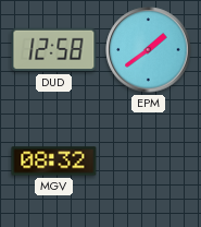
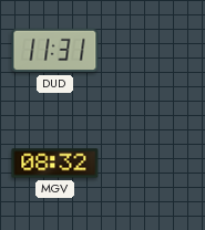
DUD: 12:58 -> 11:31 (55, 51)
EPM: 1:39 -> none (149, 50)
